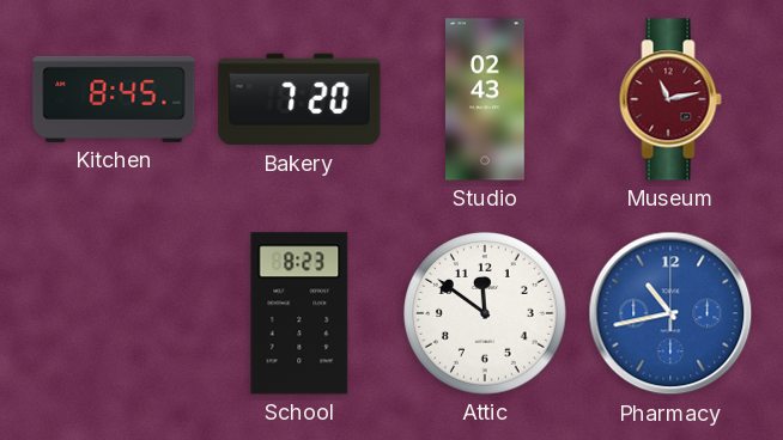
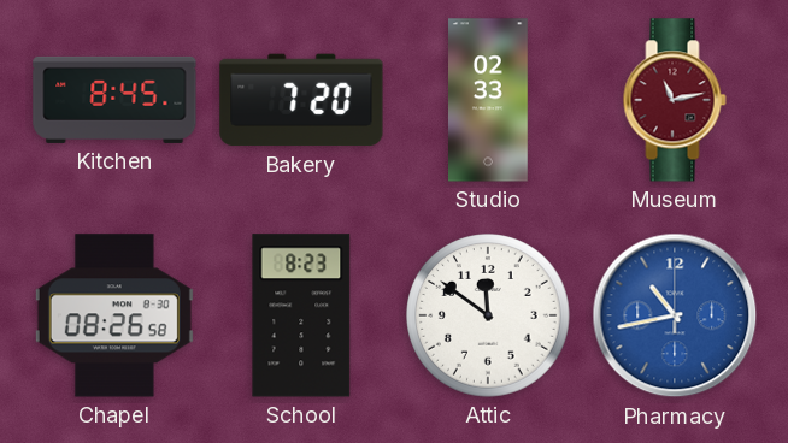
Studio: 02:43 -> 02:33 (489, 100)
Chapel: none -> 08:26 (114, 315)
